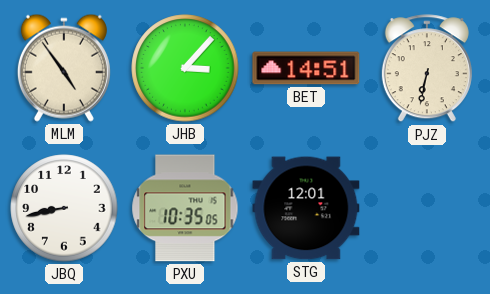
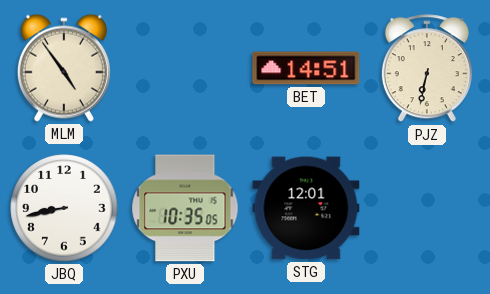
JHB: 3:07 -> none (185, 68)
